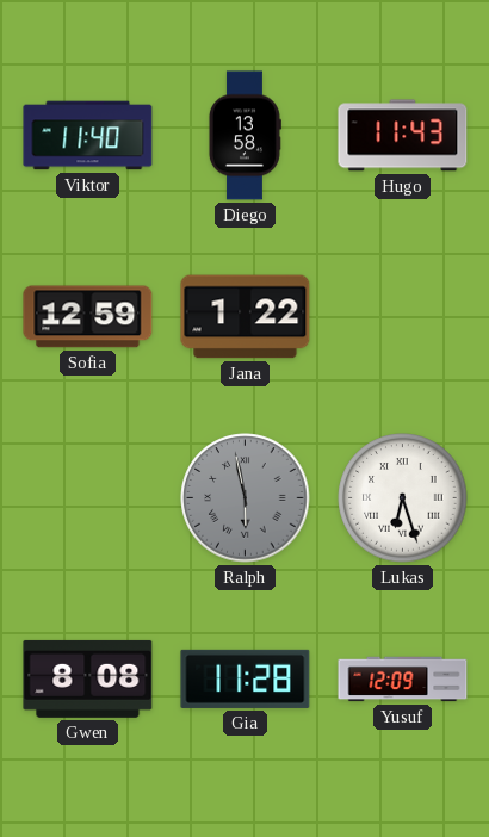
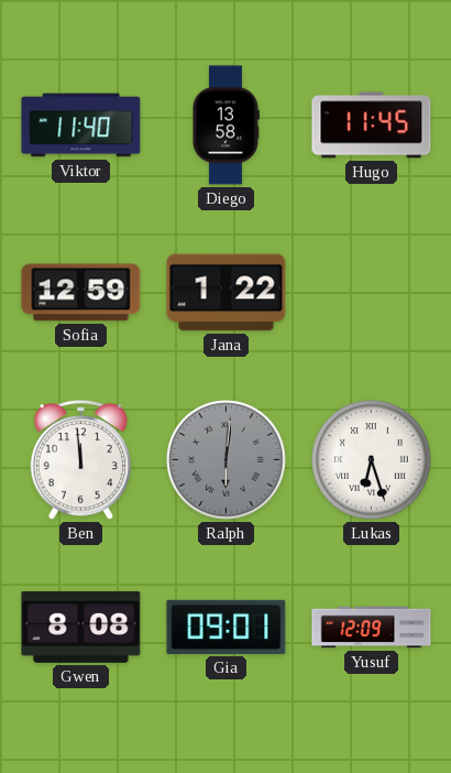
Hugo: 11:43 -> 11:45 (372, 126)
Ben: none -> 11:59 (80, 460)
Ralph: 5:58 -> 6:01 (227, 460)
Gia: 11:28 -> 09:01 (227, 627)
